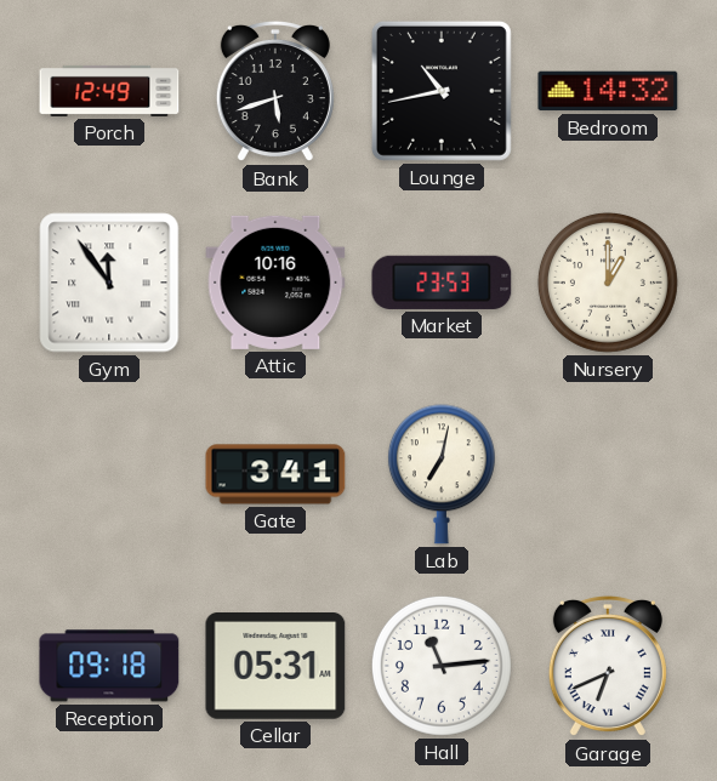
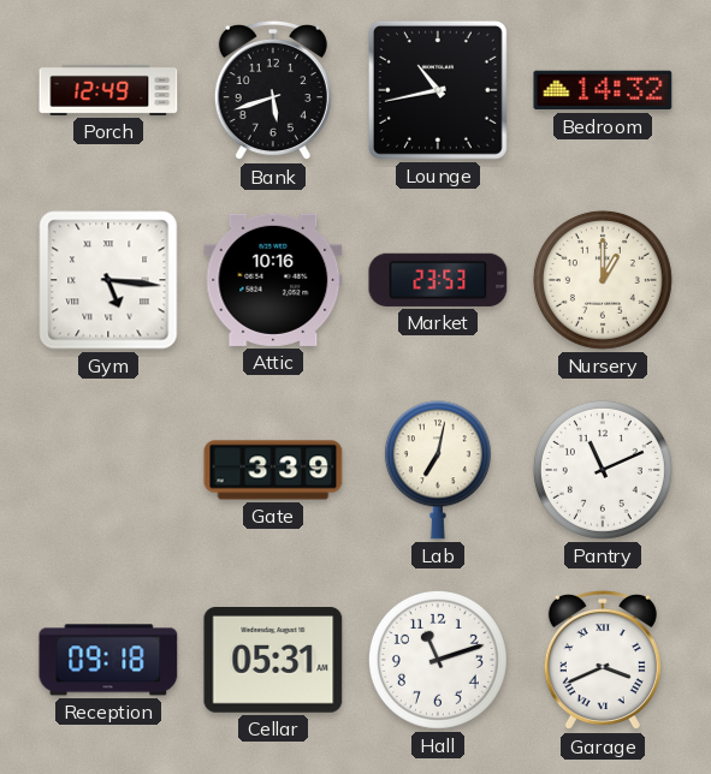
Gym: 11:54 -> 5:16 (108, 280)
Gate: 3:41 -> 3:39 (273, 470)
Pantry: none -> 11:11 (603, 470)
Hall: 11:14 -> 11:12 (438, 660)
Garage: 6:41 -> 3:41 (603, 660)
